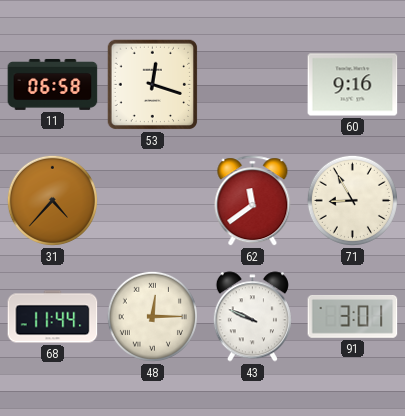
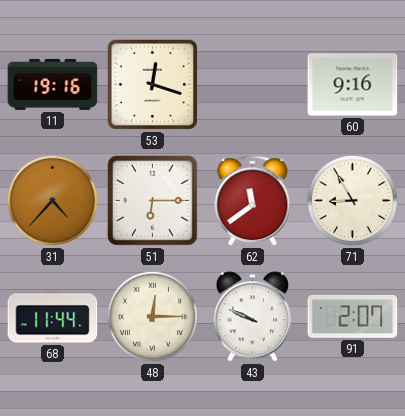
11: 06:58 -> 19:16 (53, 84)
51: none -> 6:15 (153, 201)
91: 3:01 -> 2:07 (353, 317)
